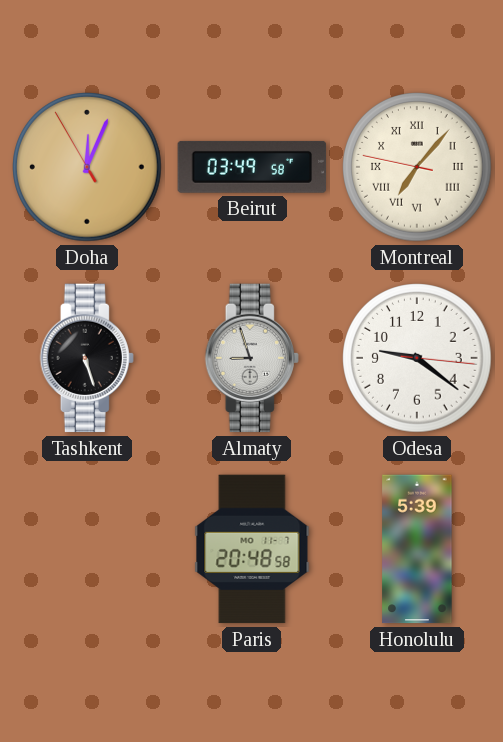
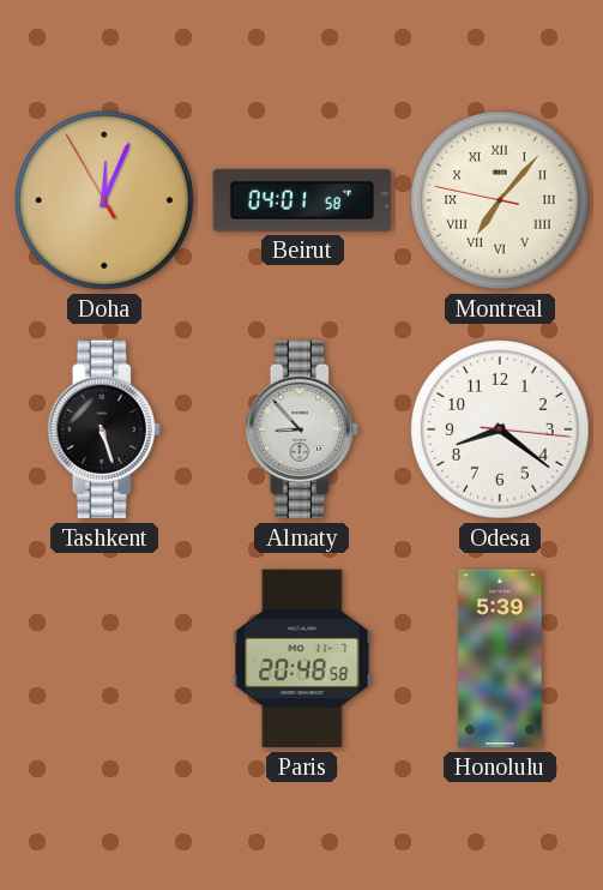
Beirut: 03:49 -> 04:01 (302, 200)
Almaty: 8:57 -> 8:53 (302, 429)
Odesa: 9:21 -> 8:21 (500, 429)
